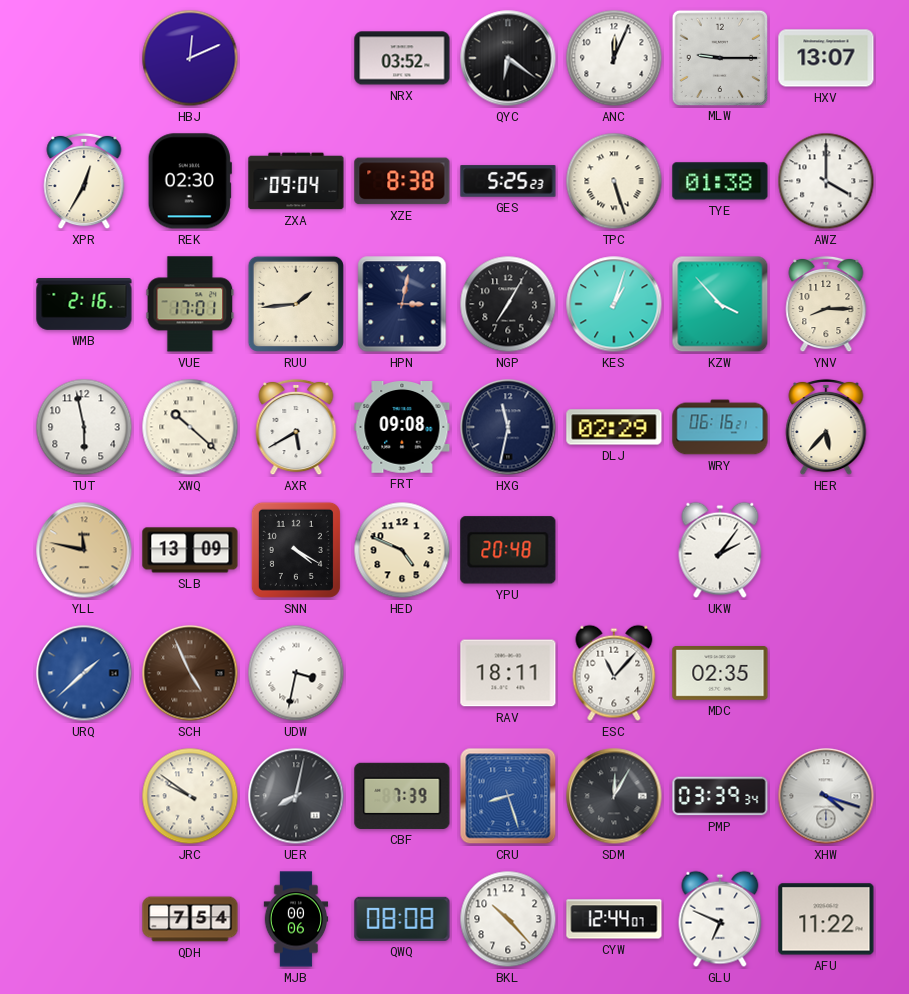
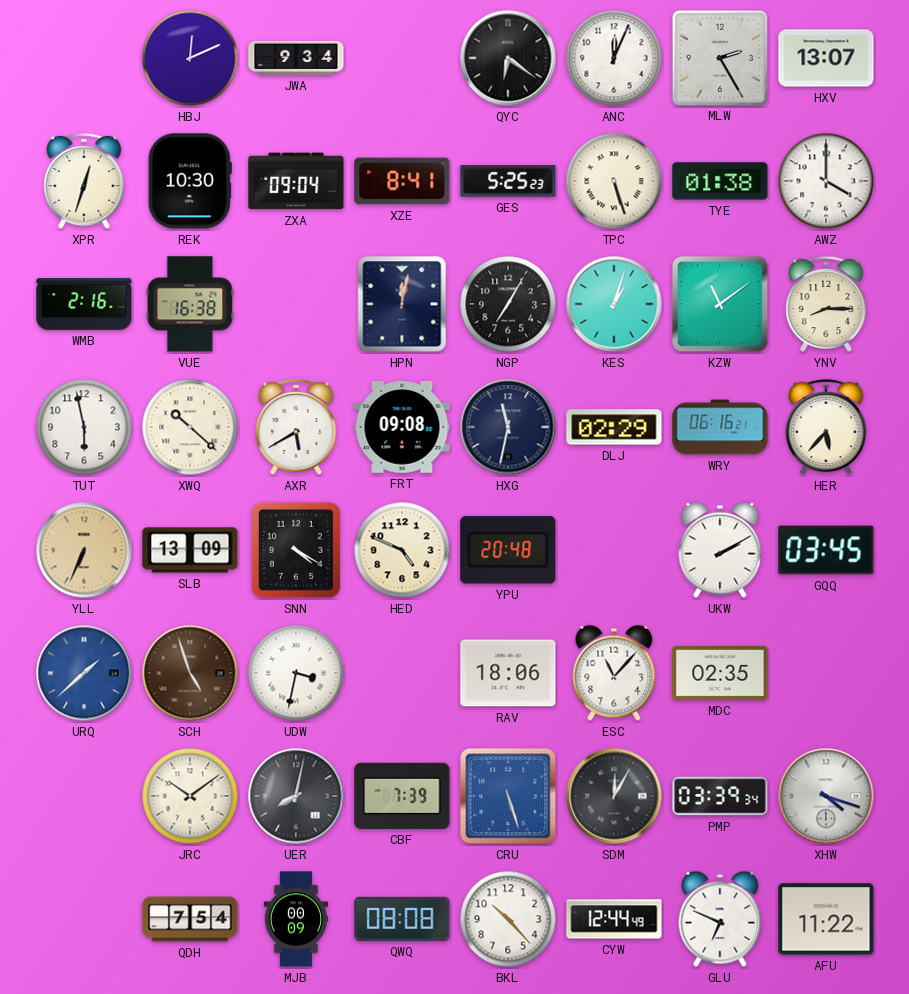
JWA: none -> 9:34 (296, 58)
NRX: 03:52 -> none (402, 58)
MLW: 9:15 -> 2:25 (719, 57)
XPR: 12:35 -> 12:33 (84, 181)
REK: 02:30 -> 10:30 (190, 181)
XZE: 8:38 -> 8:41 (402, 181)
VUE: 17:01 -> 16:38 (190, 304)
RUU: 1:44 -> none (296, 304)
HPN: 3:02 -> 12:02 (402, 304)
KZW: 3:53 -> 11:09 (720, 304)
YLL: 11:47 -> 6:34 (84, 550)
UKW: 2:06 -> 2:10 (720, 550)
GQQ: none -> 03:45 (826, 550)
SCH: 4:56 -> 4:57 (190, 673)
RAV: 18:11 -> 18:06 (508, 673)
JRC: 9:51 -> 10:09 (190, 796)
CRU: 8:27 -> 5:27 (508, 796)
MJB: 00:06 -> 00:09 (296, 919)
CYW: 12:44:07 -> 12:44:49 (614, 919)
